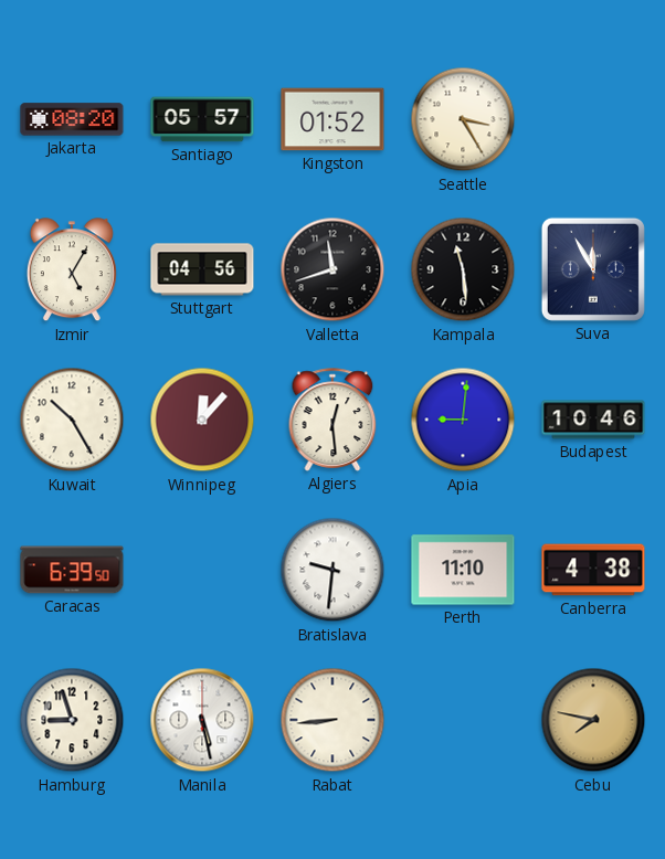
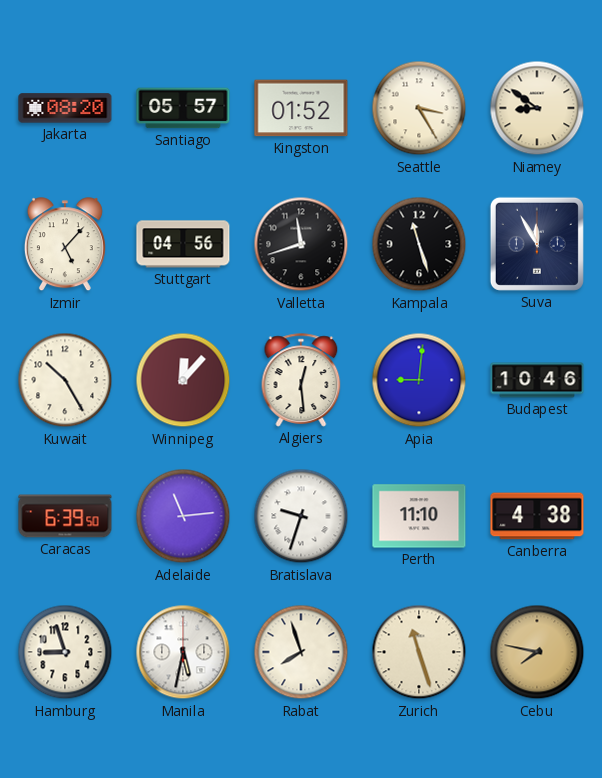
Niamey: none -> 8:51 (537, 108)
Izmir: 5:05 -> 5:07 (65, 245)
Kampala: 11:29 -> 11:27 (419, 244)
Adelaide: none -> 11:14 (183, 516)
Bratislava: 9:31 -> 9:33 (301, 516)
Manila: 5:28 -> 5:32 (183, 652)
Rabat: 8:44 -> 7:57 (301, 652)
Zurich: none -> 11:27 (419, 652)
